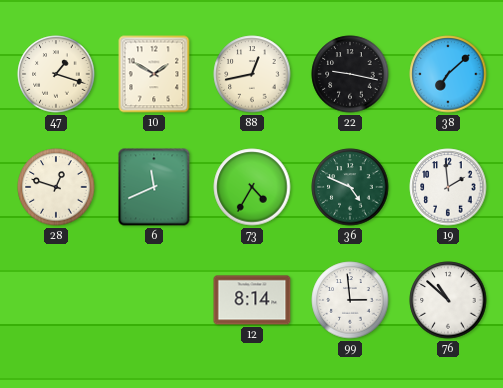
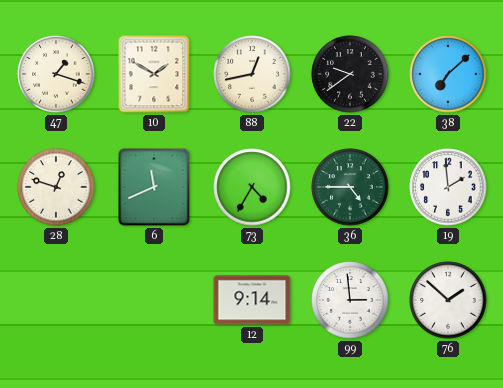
22: 9:17 -> 9:39 (350, 74)
36: 4:49 -> 4:45 (350, 187)
12: 8:14 -> 9:14 (252, 300)
76: 10:52 -> 1:52 (448, 300)
